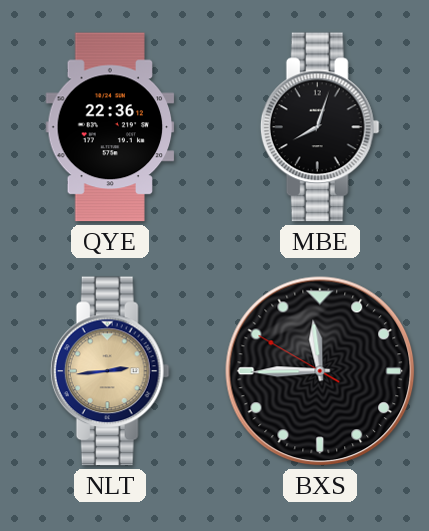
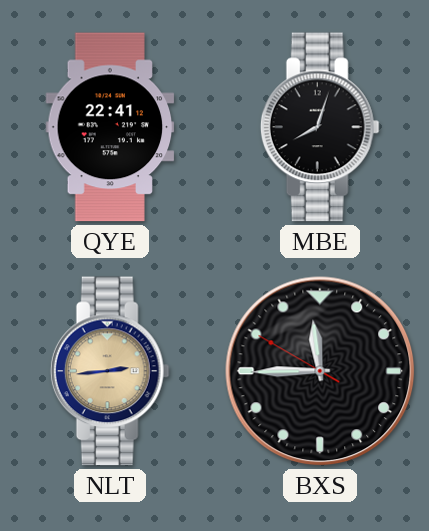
QYE: 22:36 -> 22:41 (110, 127)
